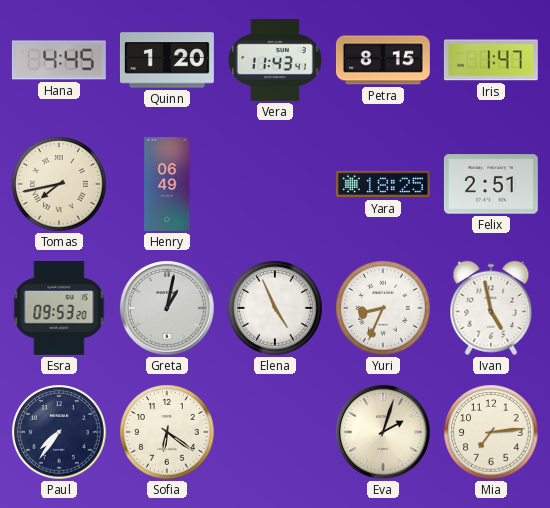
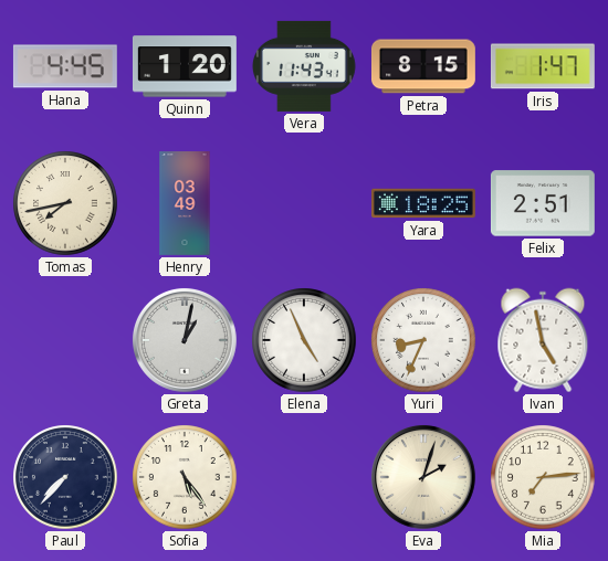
Henry: 06:49 -> 03:49 (185, 204)
Esra: 09:53 -> none (59, 308)
Paul: 7:36 -> 7:37 (65, 477)
Sofia: 6:21 -> 5:24 (185, 477)
